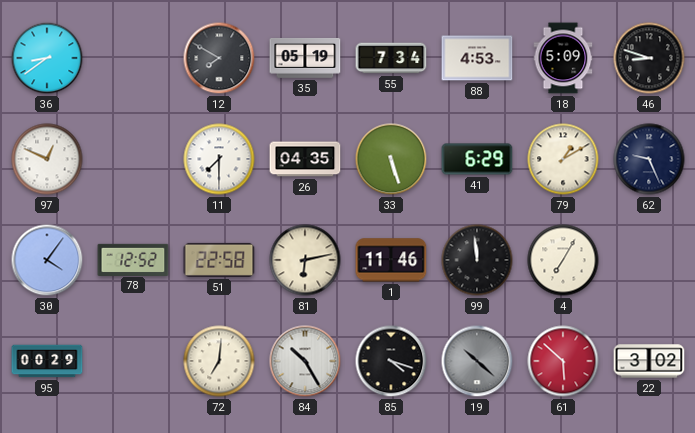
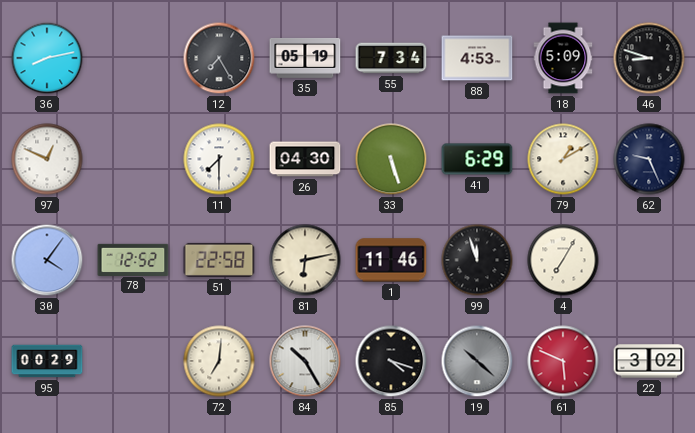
36: 8:39 -> 8:13 (47, 58)
12: 7:50 -> 7:25 (219, 58)
26: 04:35 -> 04:30 (305, 159)
99: 11:59 -> 11:57 (477, 260)
61: 5:52 -> 5:49 (563, 361)
